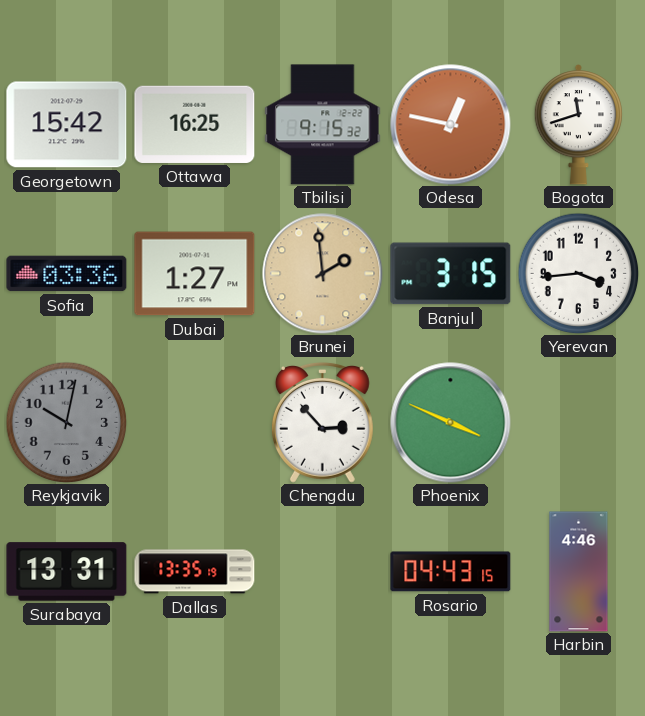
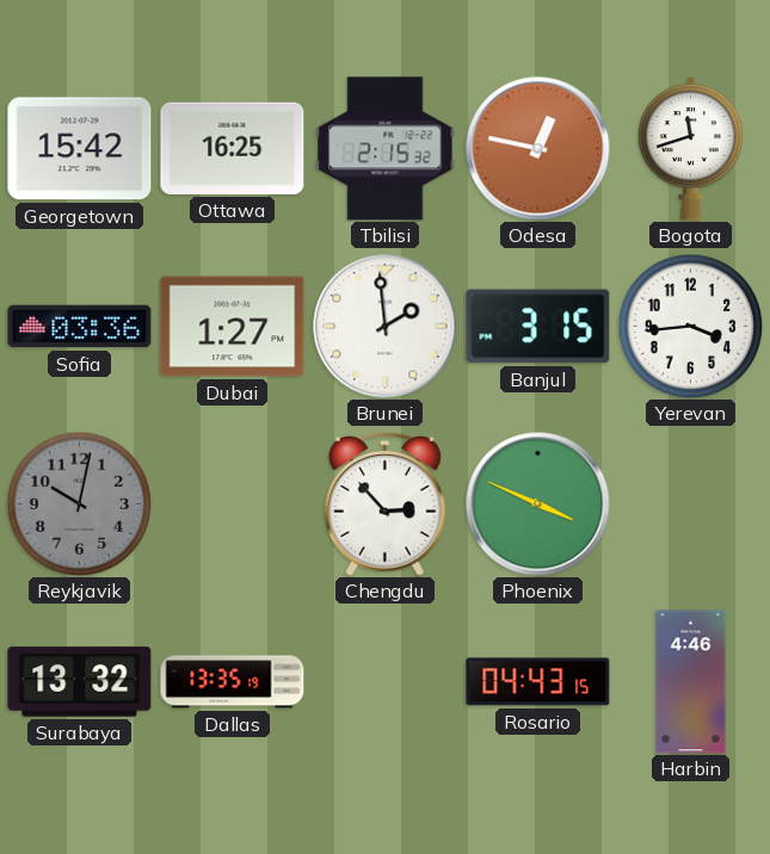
Tbilisi: 9:15 -> 2:15 (386, 149)
Brunei dial: champagne -> white (386, 327)
Surabaya: 13:31 -> 13:32 (80, 682)
